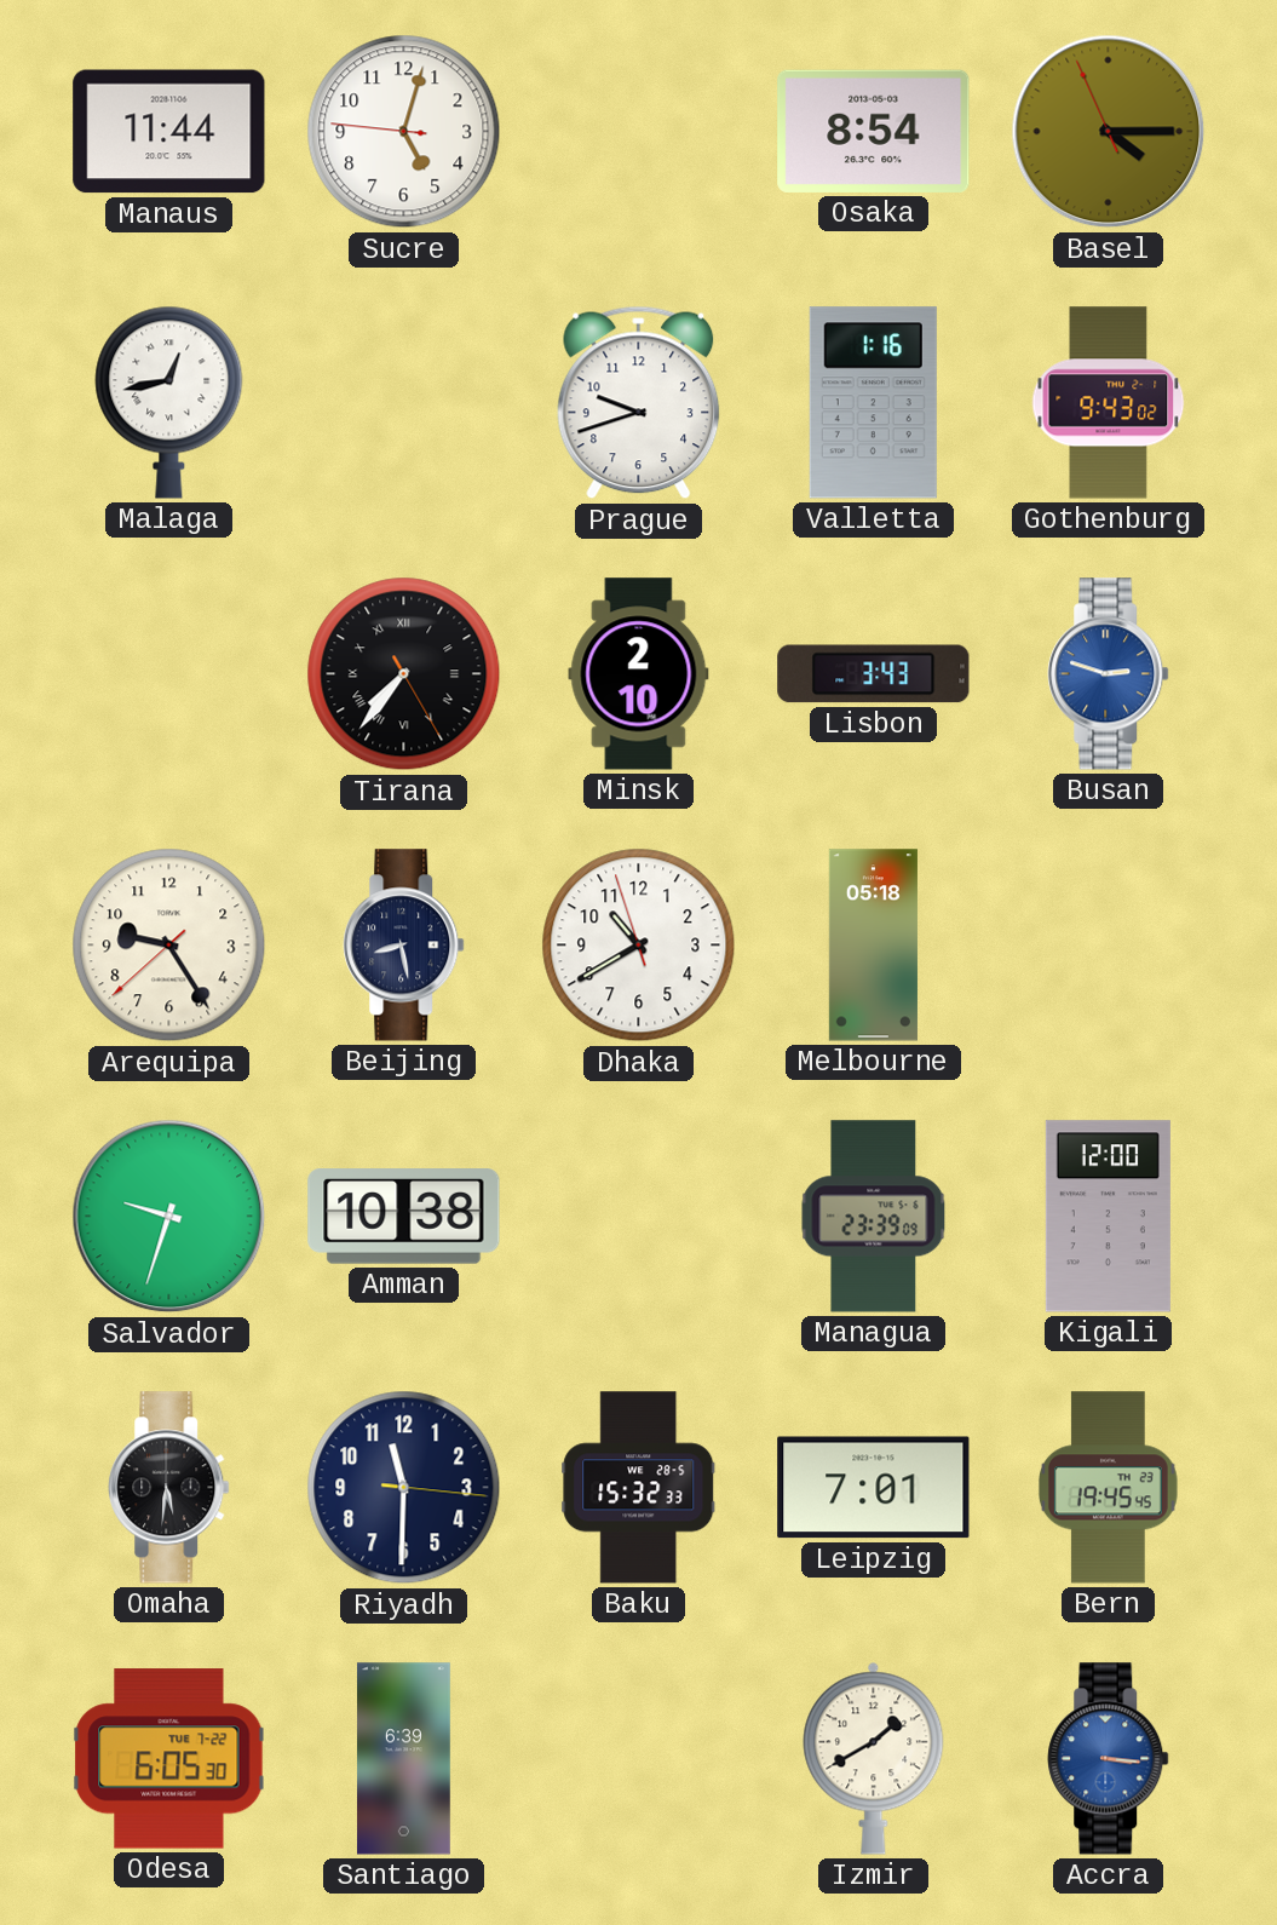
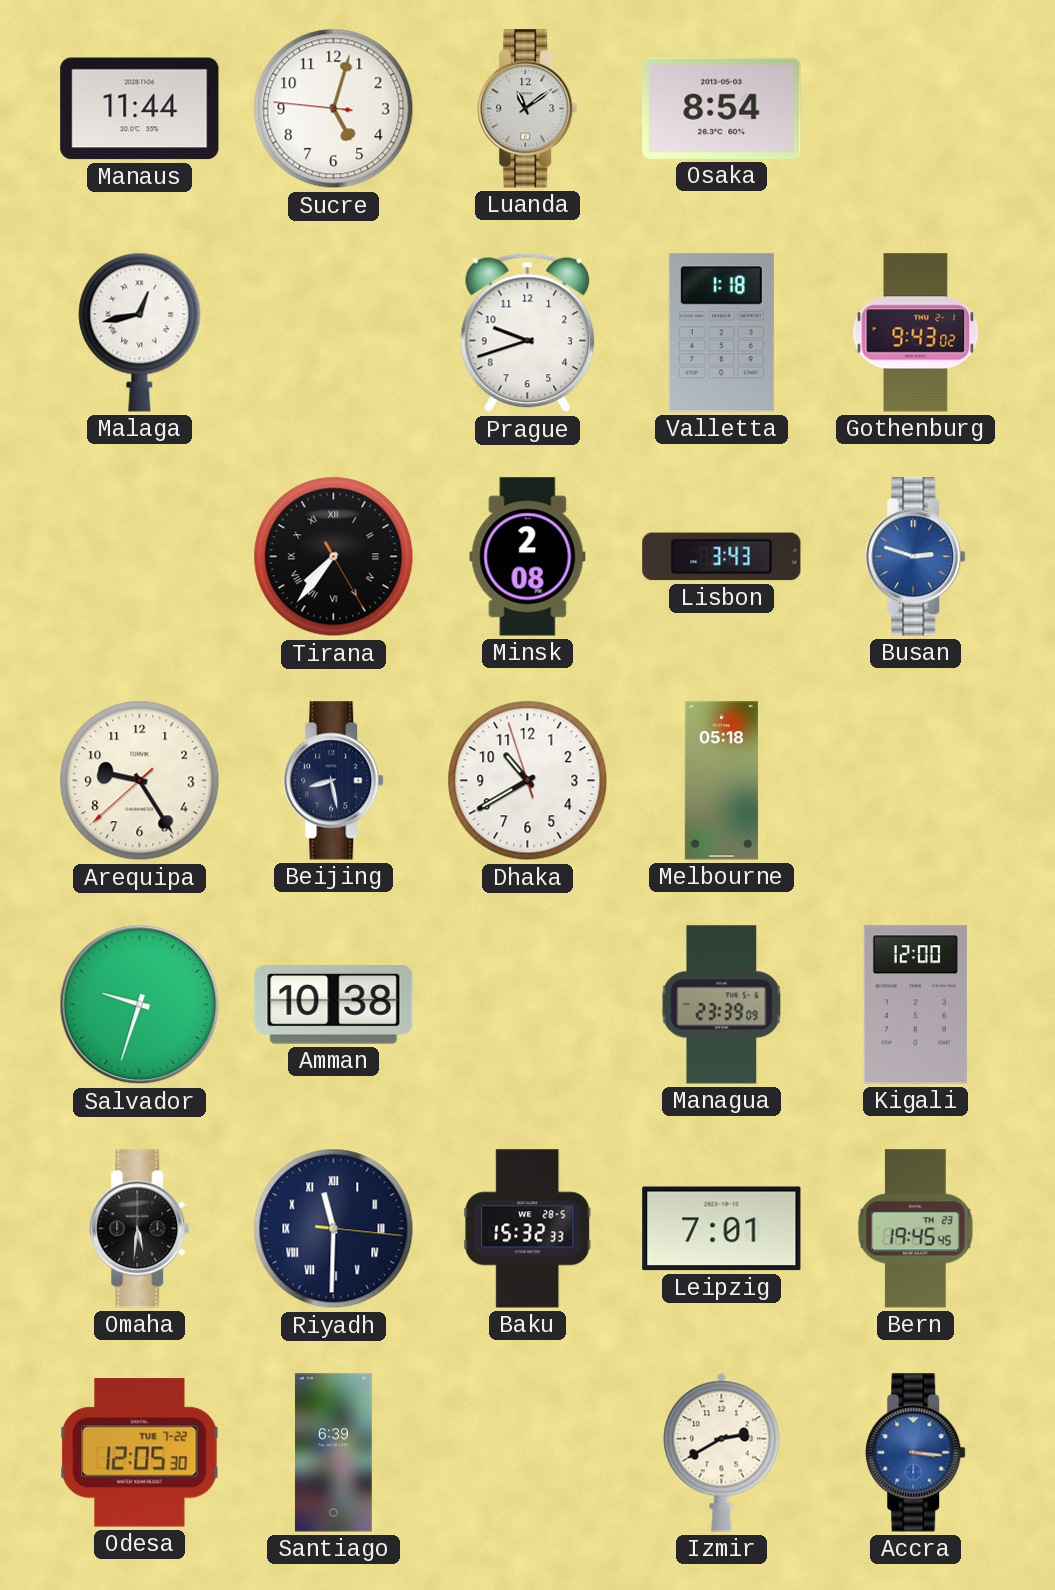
Luanda: none -> 11:09 (528, 109)
Basel: 4:14 -> none (1109, 132)
Valletta: 1:16 -> 1:18 (721, 333)
Minsk: 2:10 -> 2:08 (528, 557)
Riyadh numerals: Arabic -> Roman (334, 1229)
Odesa: 6:05 -> 12:05 (140, 1453)
Izmir: 1:40 -> 2:40 (722, 1452)
